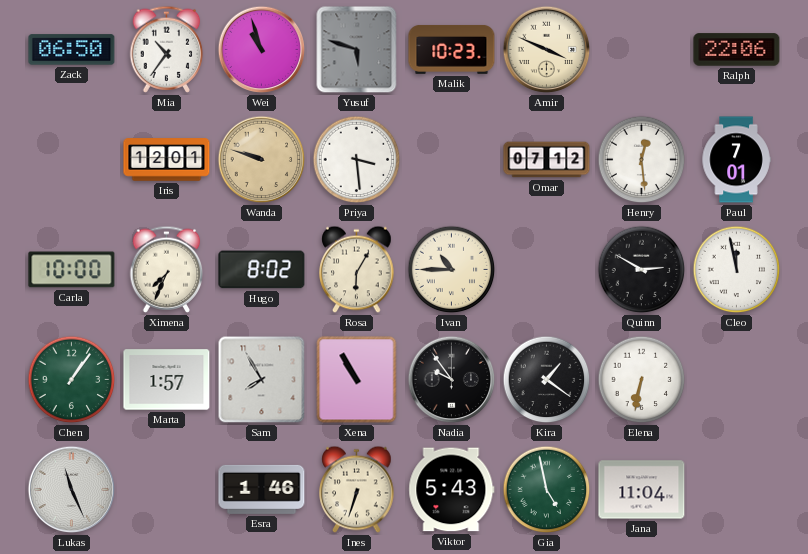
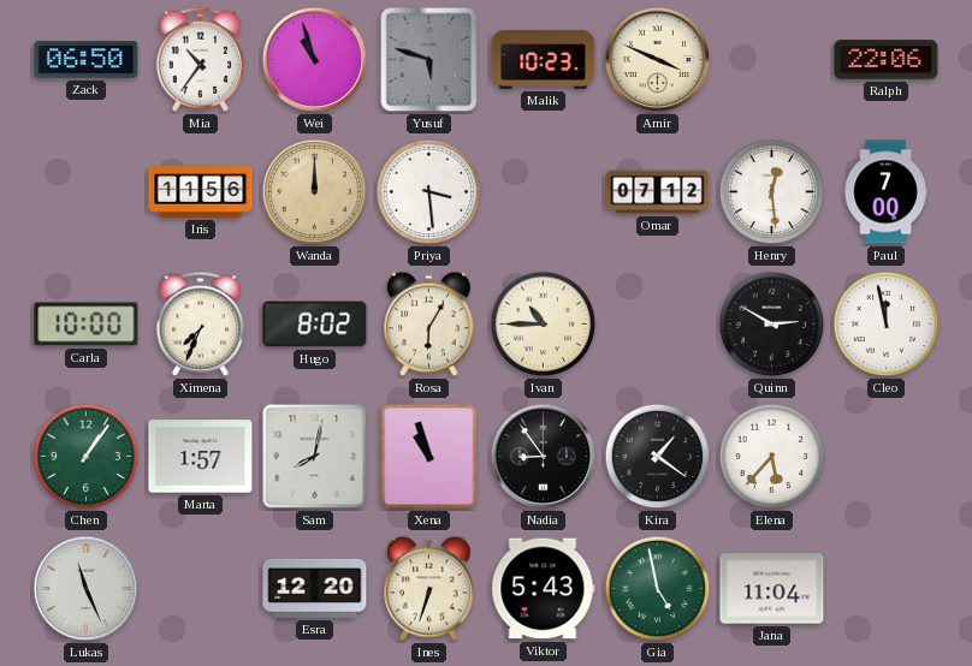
Iris: 12:01 -> 11:56 (201, 192)
Wanda: 9:48 -> 12:00 (315, 192)
Paul: 7:01 -> 7:00 (885, 192)
Sam: 7:55 -> 8:02 (315, 457)
Xena: 10:55 -> 10:57 (429, 457)
Nadia: 9:54 -> 8:54 (544, 457)
Elena: 6:32 -> 5:37 (772, 457)
Esra: 1:46 -> 12:20 (315, 588)
